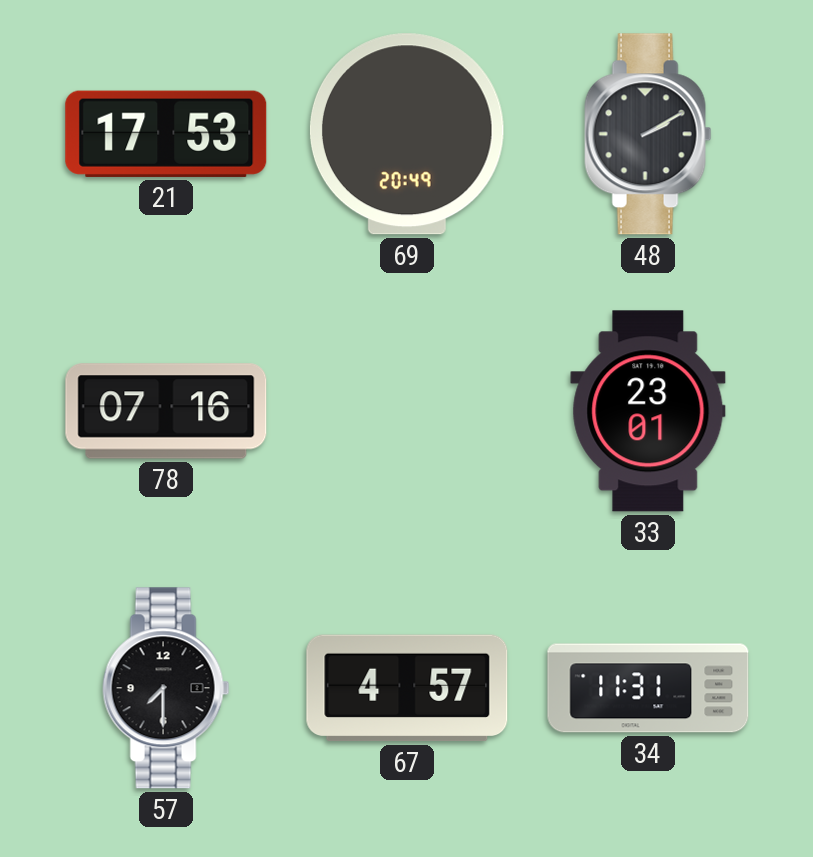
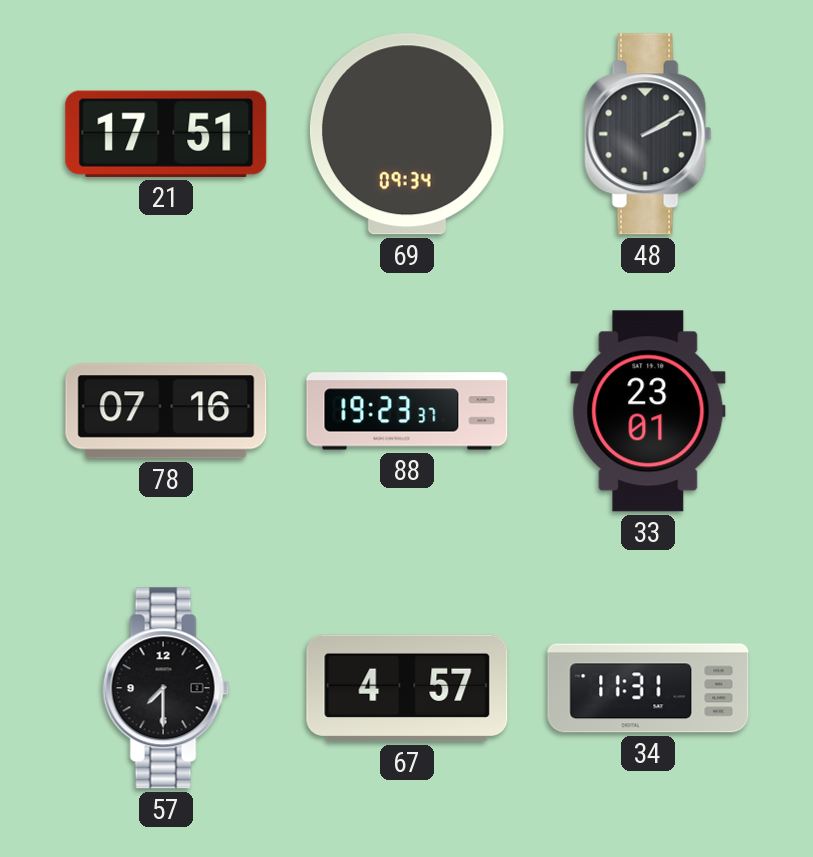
21: 17:53 -> 17:51 (166, 134)
69: 20:49 -> 09:34 (407, 134)
88: none -> 19:23 (407, 411)
